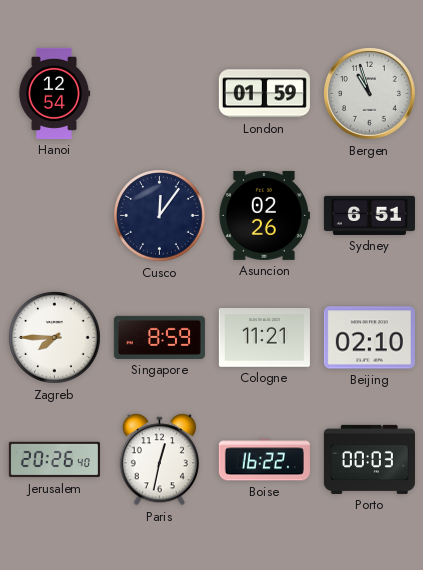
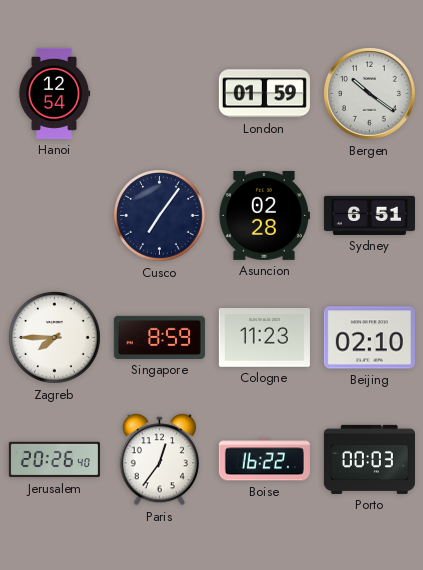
Bergen: 10:57 -> 10:21 (370, 94)
Cusco: 12:06 -> 7:06 (160, 216)
Asuncion: 02:26 -> 02:28 (264, 215)
Cologne: 11:21 -> 11:23 (264, 338)
Paris: 12:32 -> 12:36 (159, 460)
